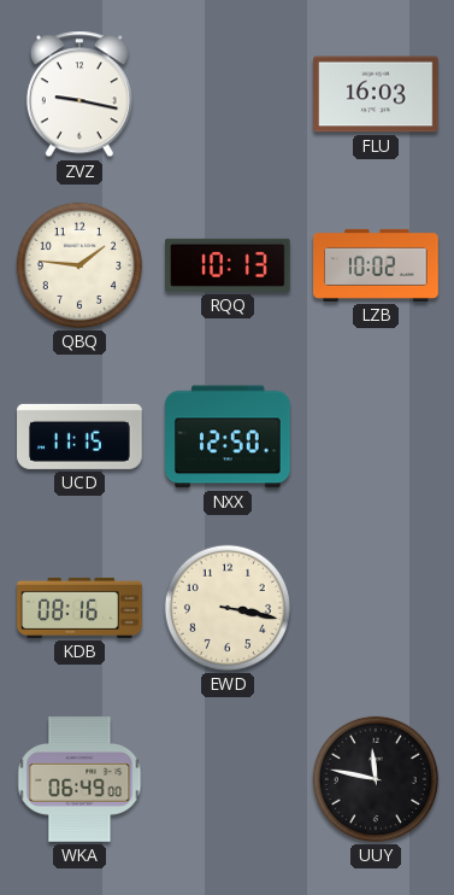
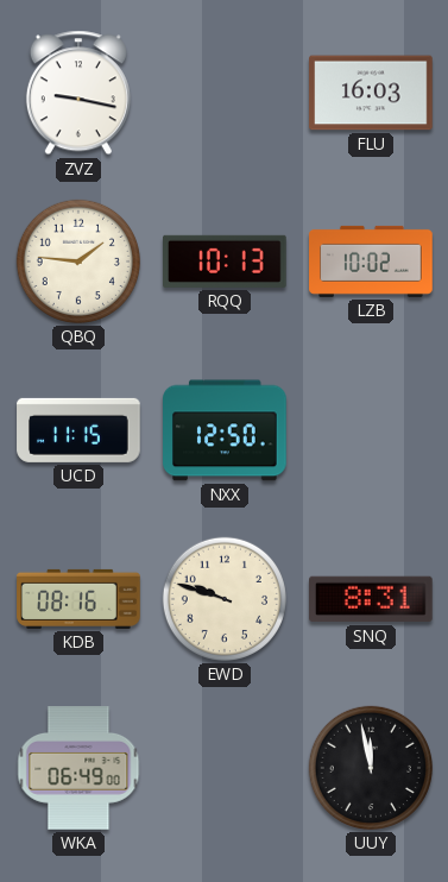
EWD: 3:17 -> 9:48 (225, 599)
SNQ: none -> 8:31 (372, 599)
UUY: 11:47 -> 11:58 (371, 768)
